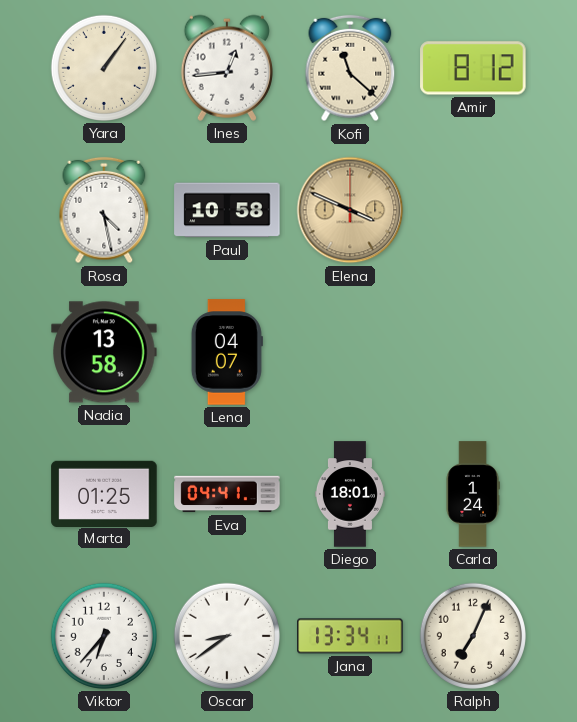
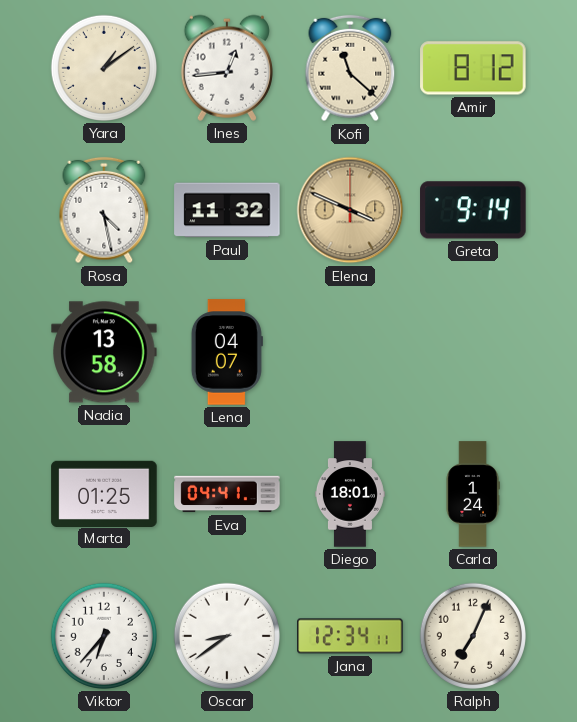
Yara: 1:06 -> 1:09 (104, 68)
Paul: 10:58 -> 11:32 (227, 210)
Greta: none -> 9:14 (473, 210)
Jana: 13:34 -> 12:34 (350, 636)
